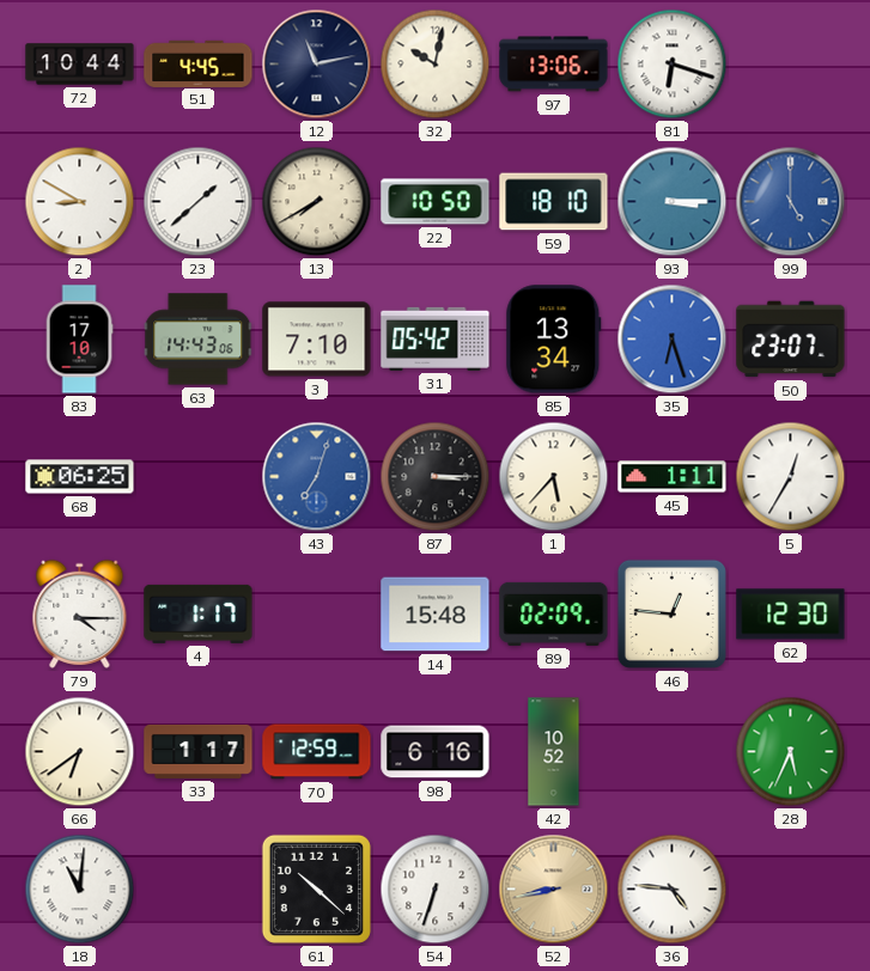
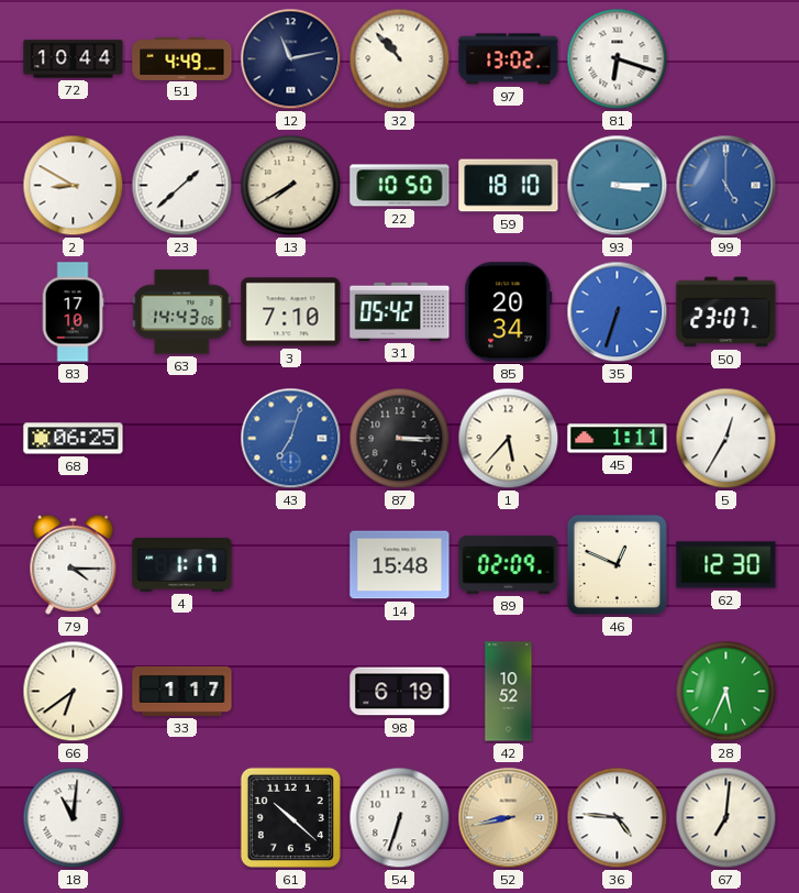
51: 4:45 -> 4:49 (182, 58)
32: 10:02 -> 10:53 (400, 59)
97: 13:06 -> 13:02 (509, 59)
85: 13:34 -> 20:34 (509, 312)
35: 6:27 -> 6:33 (618, 312)
46: 12:46 -> 12:49 (617, 564)
70: 12:59 -> none (317, 752)
98: 6:16 -> 6:19 (400, 692)
67: none -> 7:01 (726, 818)
